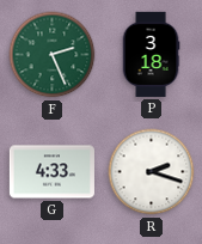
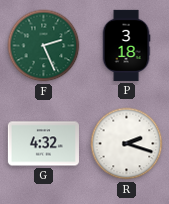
G: 4:33 -> 4:32 (43, 144)
